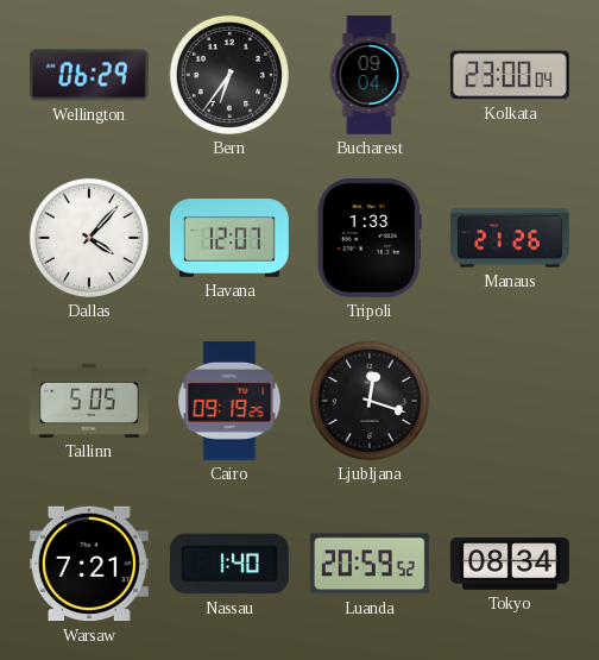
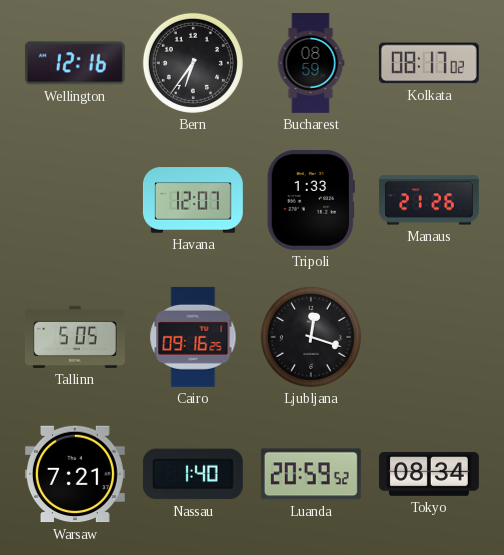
Wellington: 06:29 -> 12:16 (75, 63)
Bucharest: 09:04 -> 08:59 (311, 64)
Kolkata: 23:00 -> 08:17 (429, 63)
Dallas: 4:07 -> none (89, 238)
Cairo: 09:19 -> 09:16 (193, 337)
